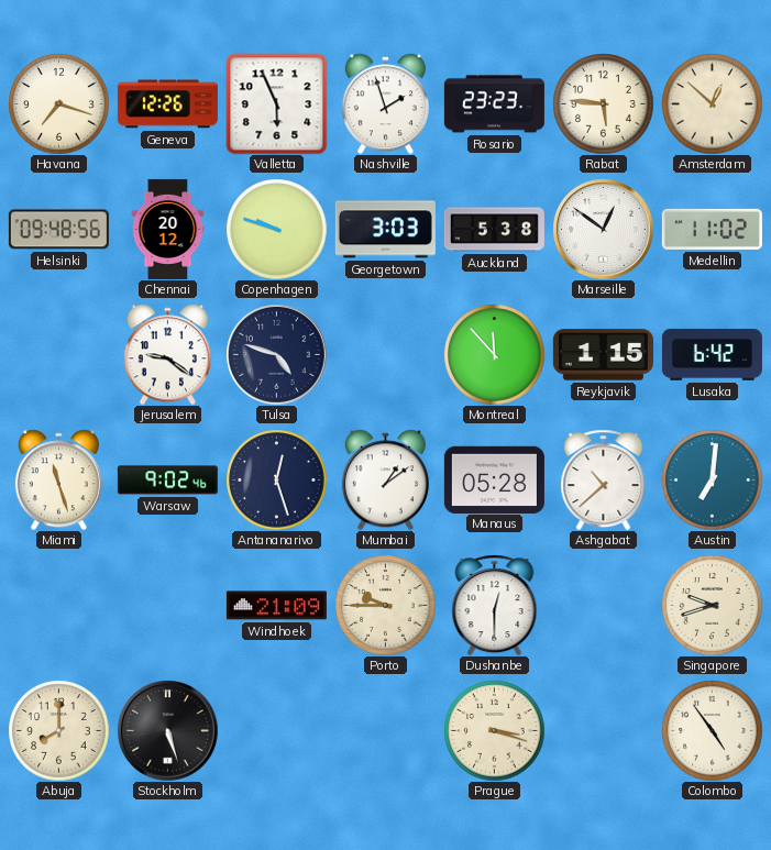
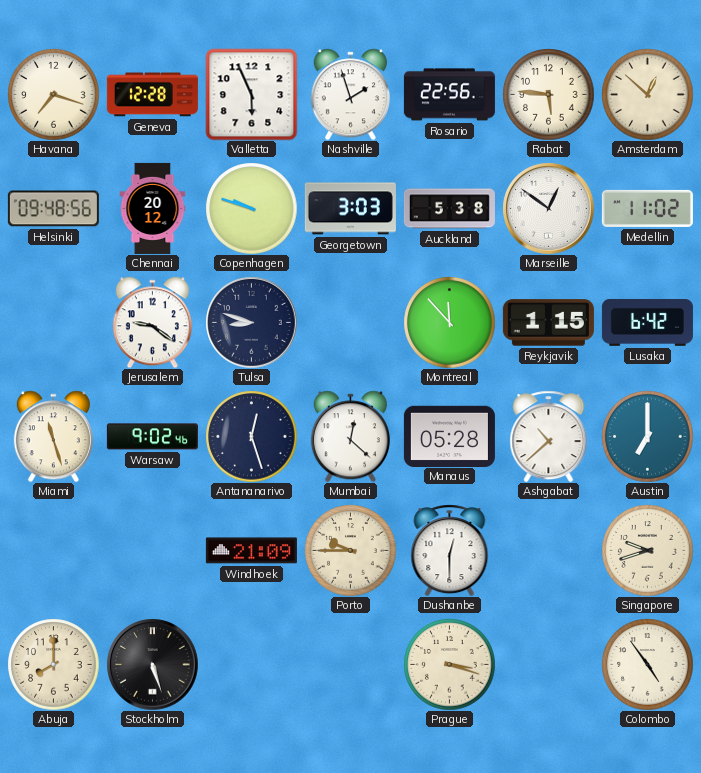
Geneva: 12:26 -> 12:28 (152, 95)
Rosario: 23:23 -> 22:56 (449, 95)
Tulsa: 4:48 -> 8:48 (251, 322)
Mumbai: 1:09 -> 12:22 (350, 436)
Austin: 7:01 -> 7:00 (647, 436)
